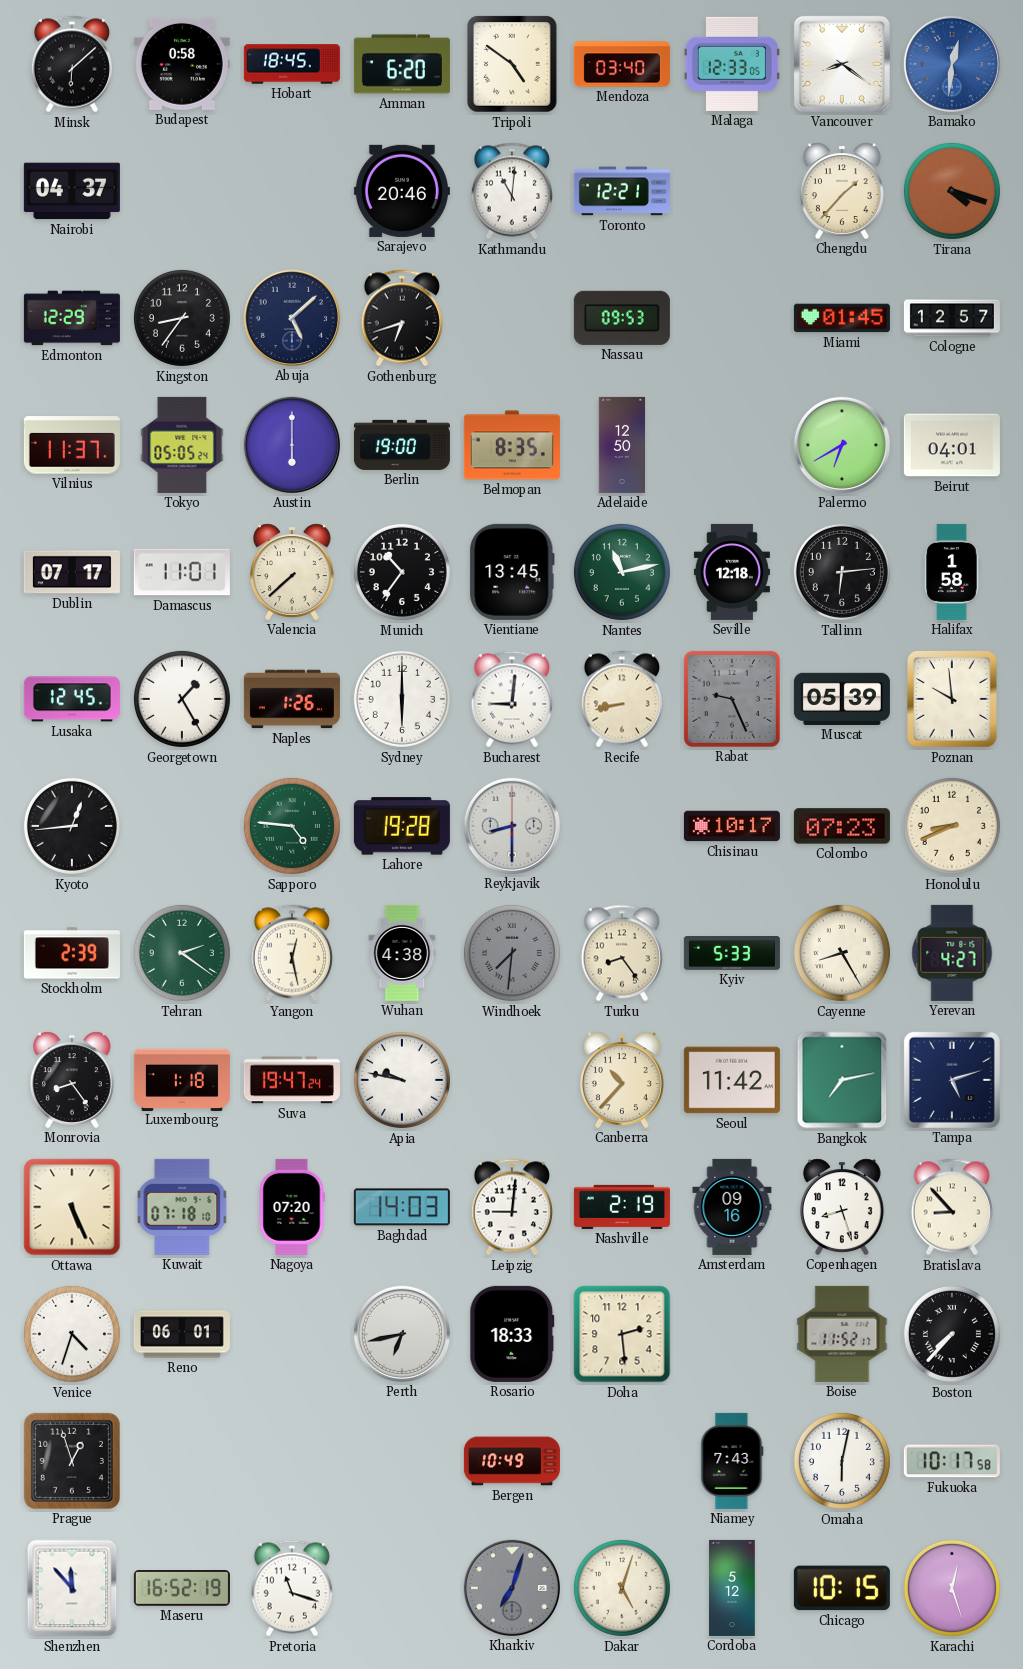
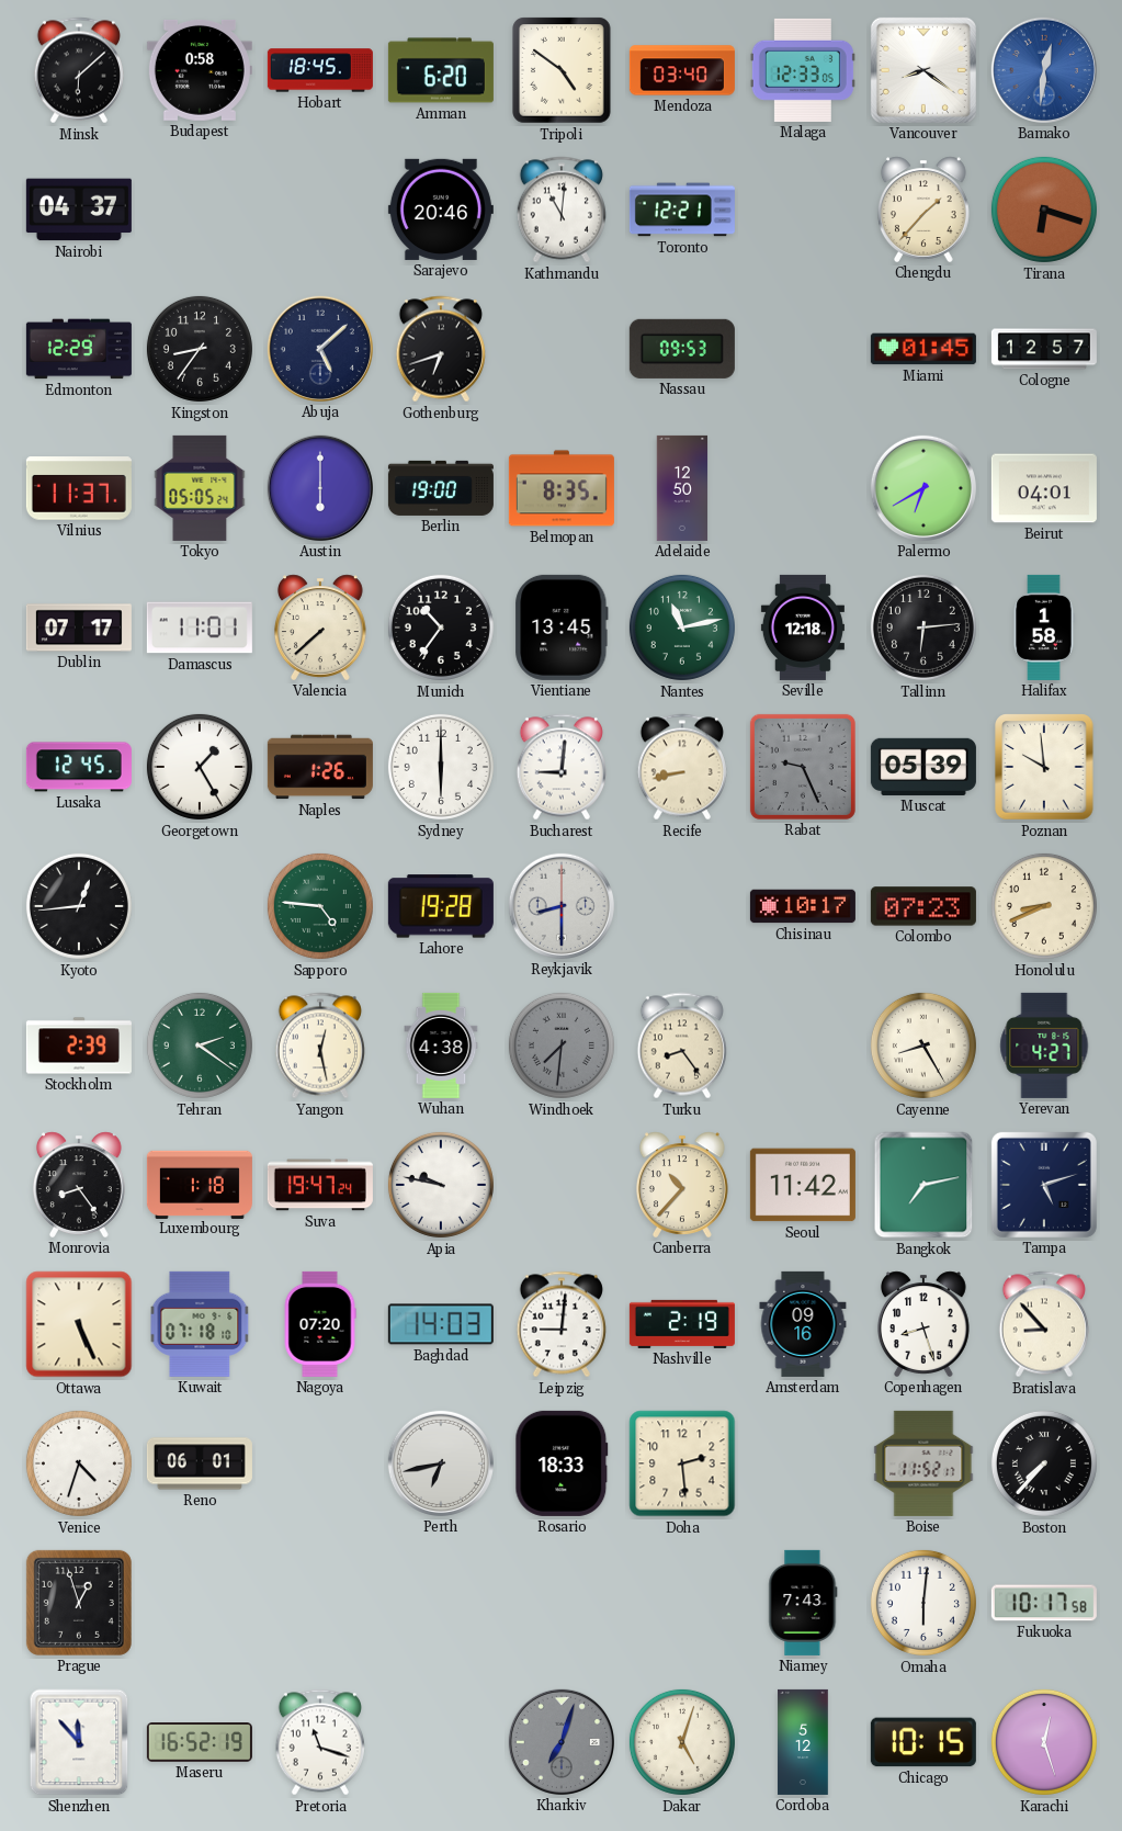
Tirana: 4:18 -> 6:18 (1044, 210)
Kyiv: 5:33 -> none (732, 954)
Bergen: 10:49 -> none (512, 1461)
Omaha: 6:02 -> 6:01 (923, 1603)
